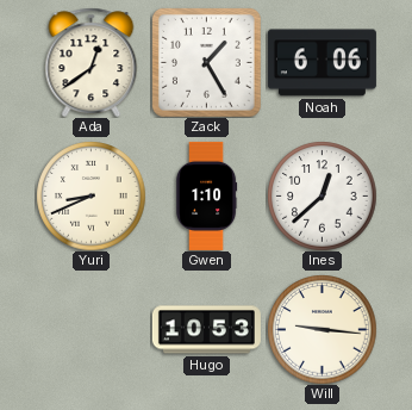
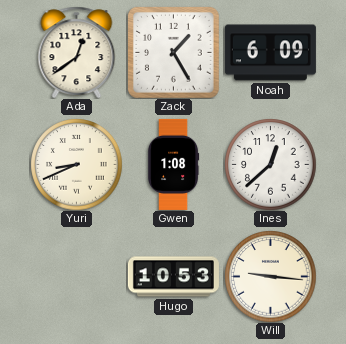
Noah: 6:06 -> 6:09 (270, 53)
Gwen: 1:10 -> 1:08 (174, 164)
